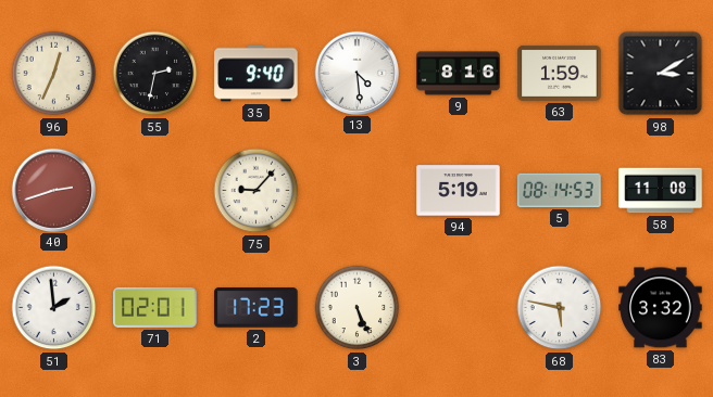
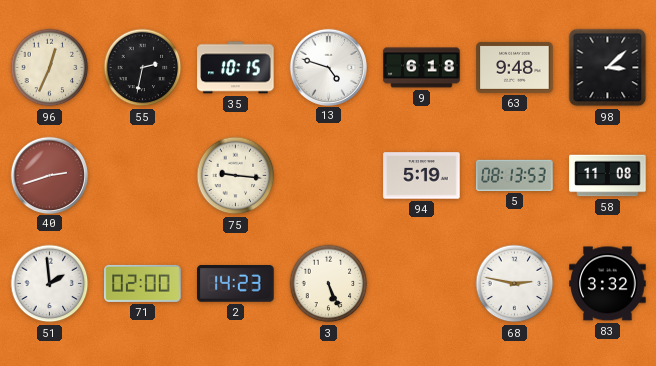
35: 9:40 -> 10:15 (236, 68)
13: 4:29 -> 4:48 (328, 67)
9: 8:16 -> 6:18 (422, 68)
63: 1:59 -> 9:48 (515, 67)
98: 3:10 -> 3:08 (608, 68)
75: 9:07 -> 9:16 (236, 176)
5: 08:14 -> 08:13 (515, 175)
71: 02:01 -> 02:00 (143, 283)
2: 17:23 -> 14:23 (236, 284)
68: 5:47 -> 2:47 (515, 284)
